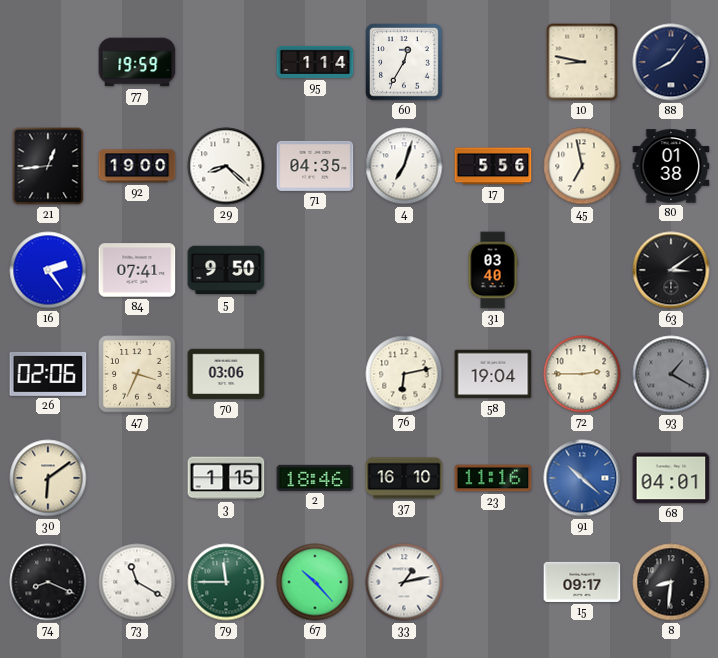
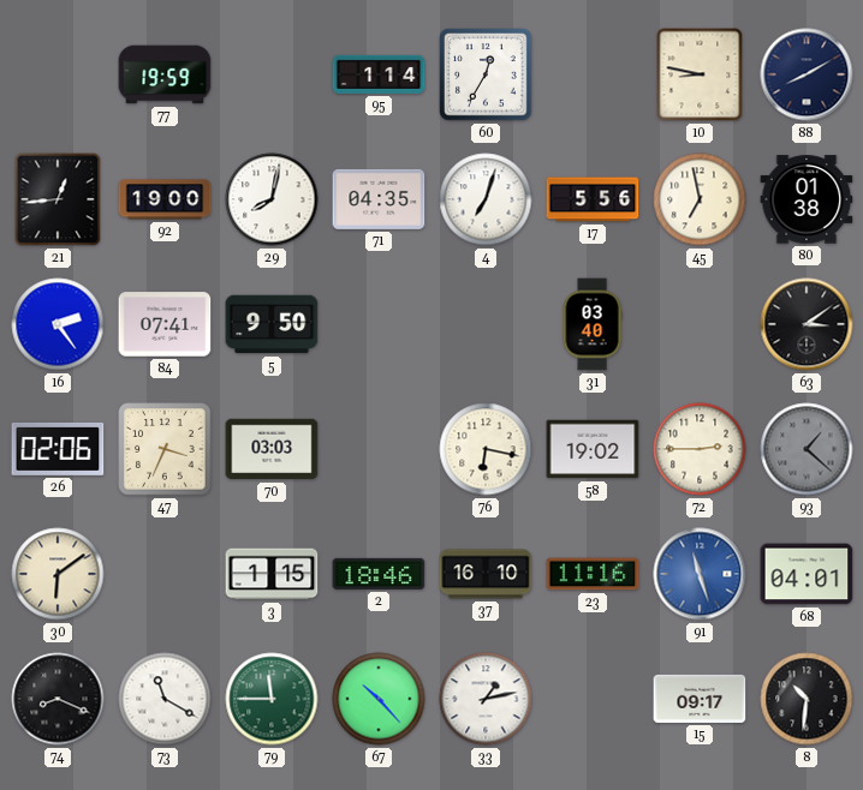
88: 8:06 -> 8:10 (807, 74)
29: 8:22 -> 8:02 (272, 199)
70: 03:06 -> 03:03 (272, 449)
76: 6:13 -> 6:17 (486, 449)
58: 19:04 -> 19:02 (593, 449)
93: 1:20 -> 1:22 (807, 449)
91: 10:22 -> 11:27 (700, 574)
8: 8:31 -> 10:31 (807, 699)
